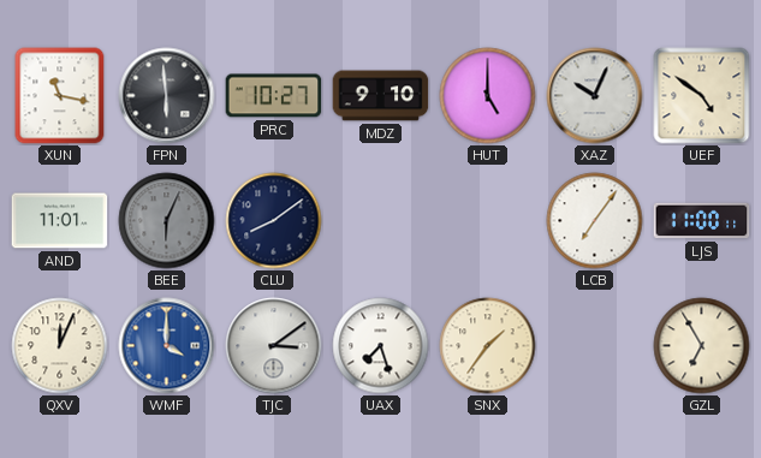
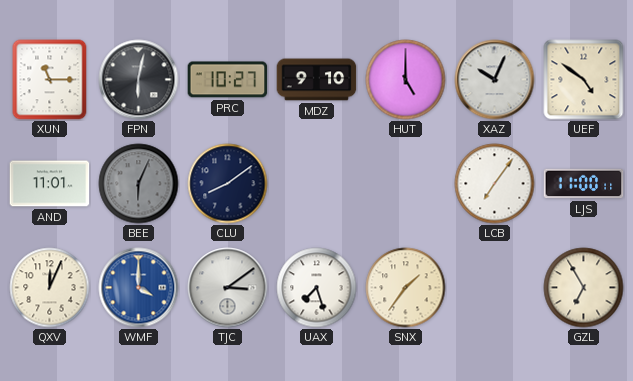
XUN: 11:17 -> 11:15 (50, 80)
FPN: 5:59 -> 6:02 (139, 80)
